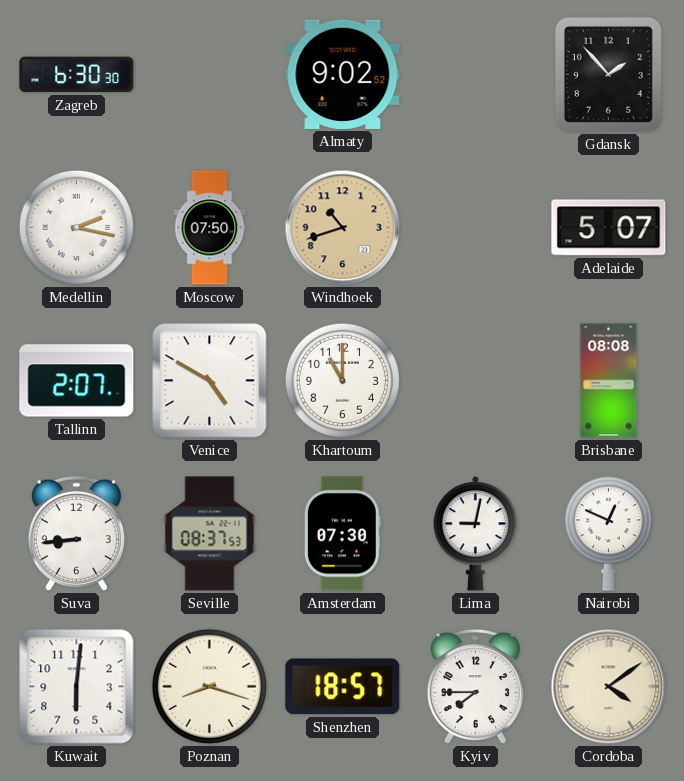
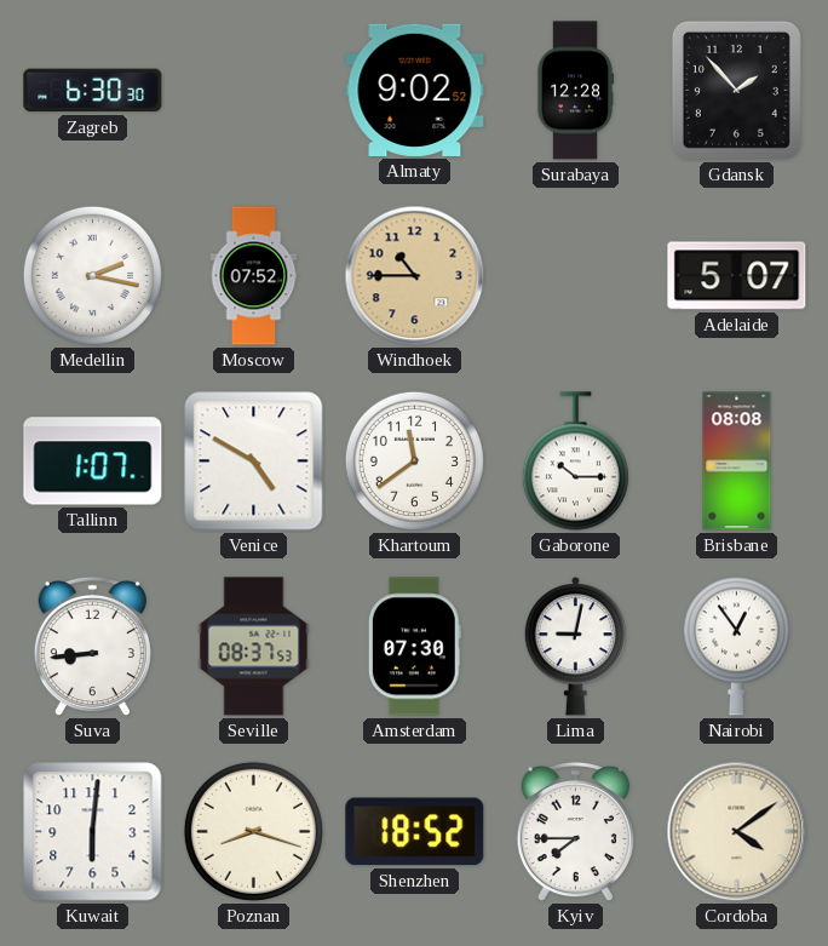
Surabaya: none -> 12:28 (574, 91)
Moscow: 07:50 -> 07:52 (254, 276)
Windhoek: 10:42 -> 10:45 (415, 276)
Tallinn: 2:07 -> 1:07 (93, 461)
Khartoum: 11:00 -> 11:39 (414, 460)
Gaborone: none -> 10:15 (575, 461)
Nairobi: 12:49 -> 12:54 (736, 647)
Shenzhen: 18:57 -> 18:52 (415, 832)
